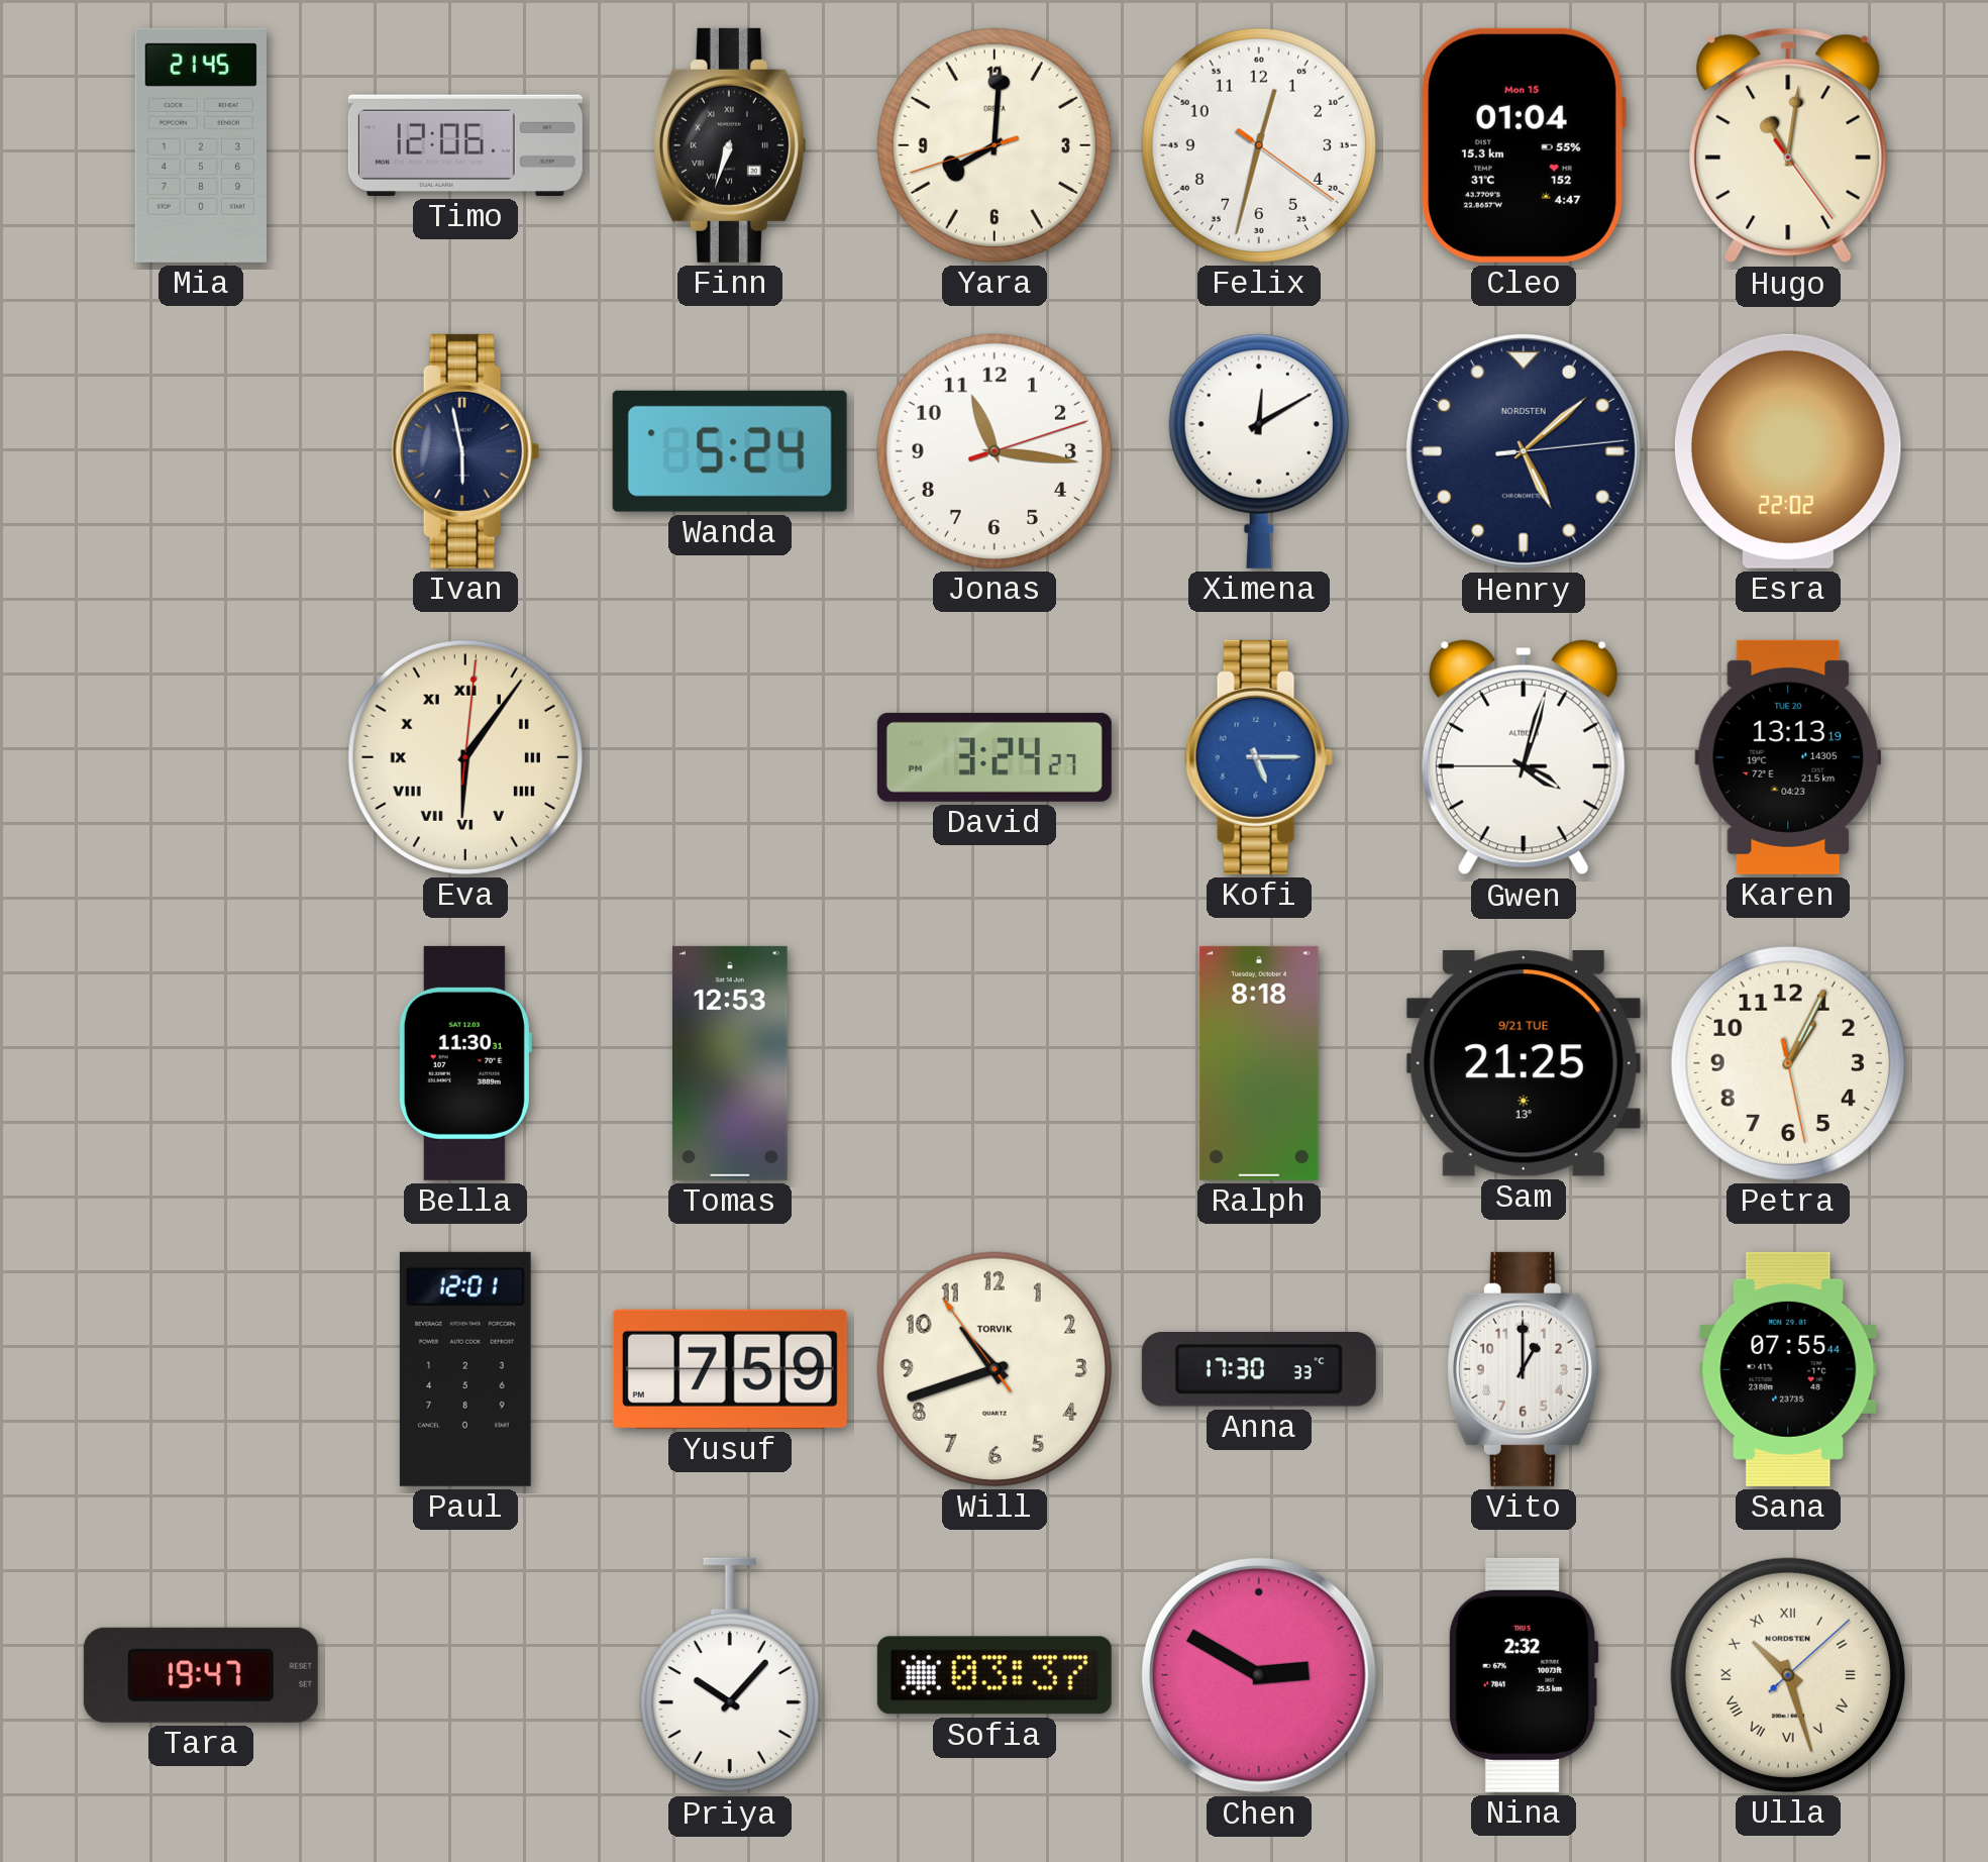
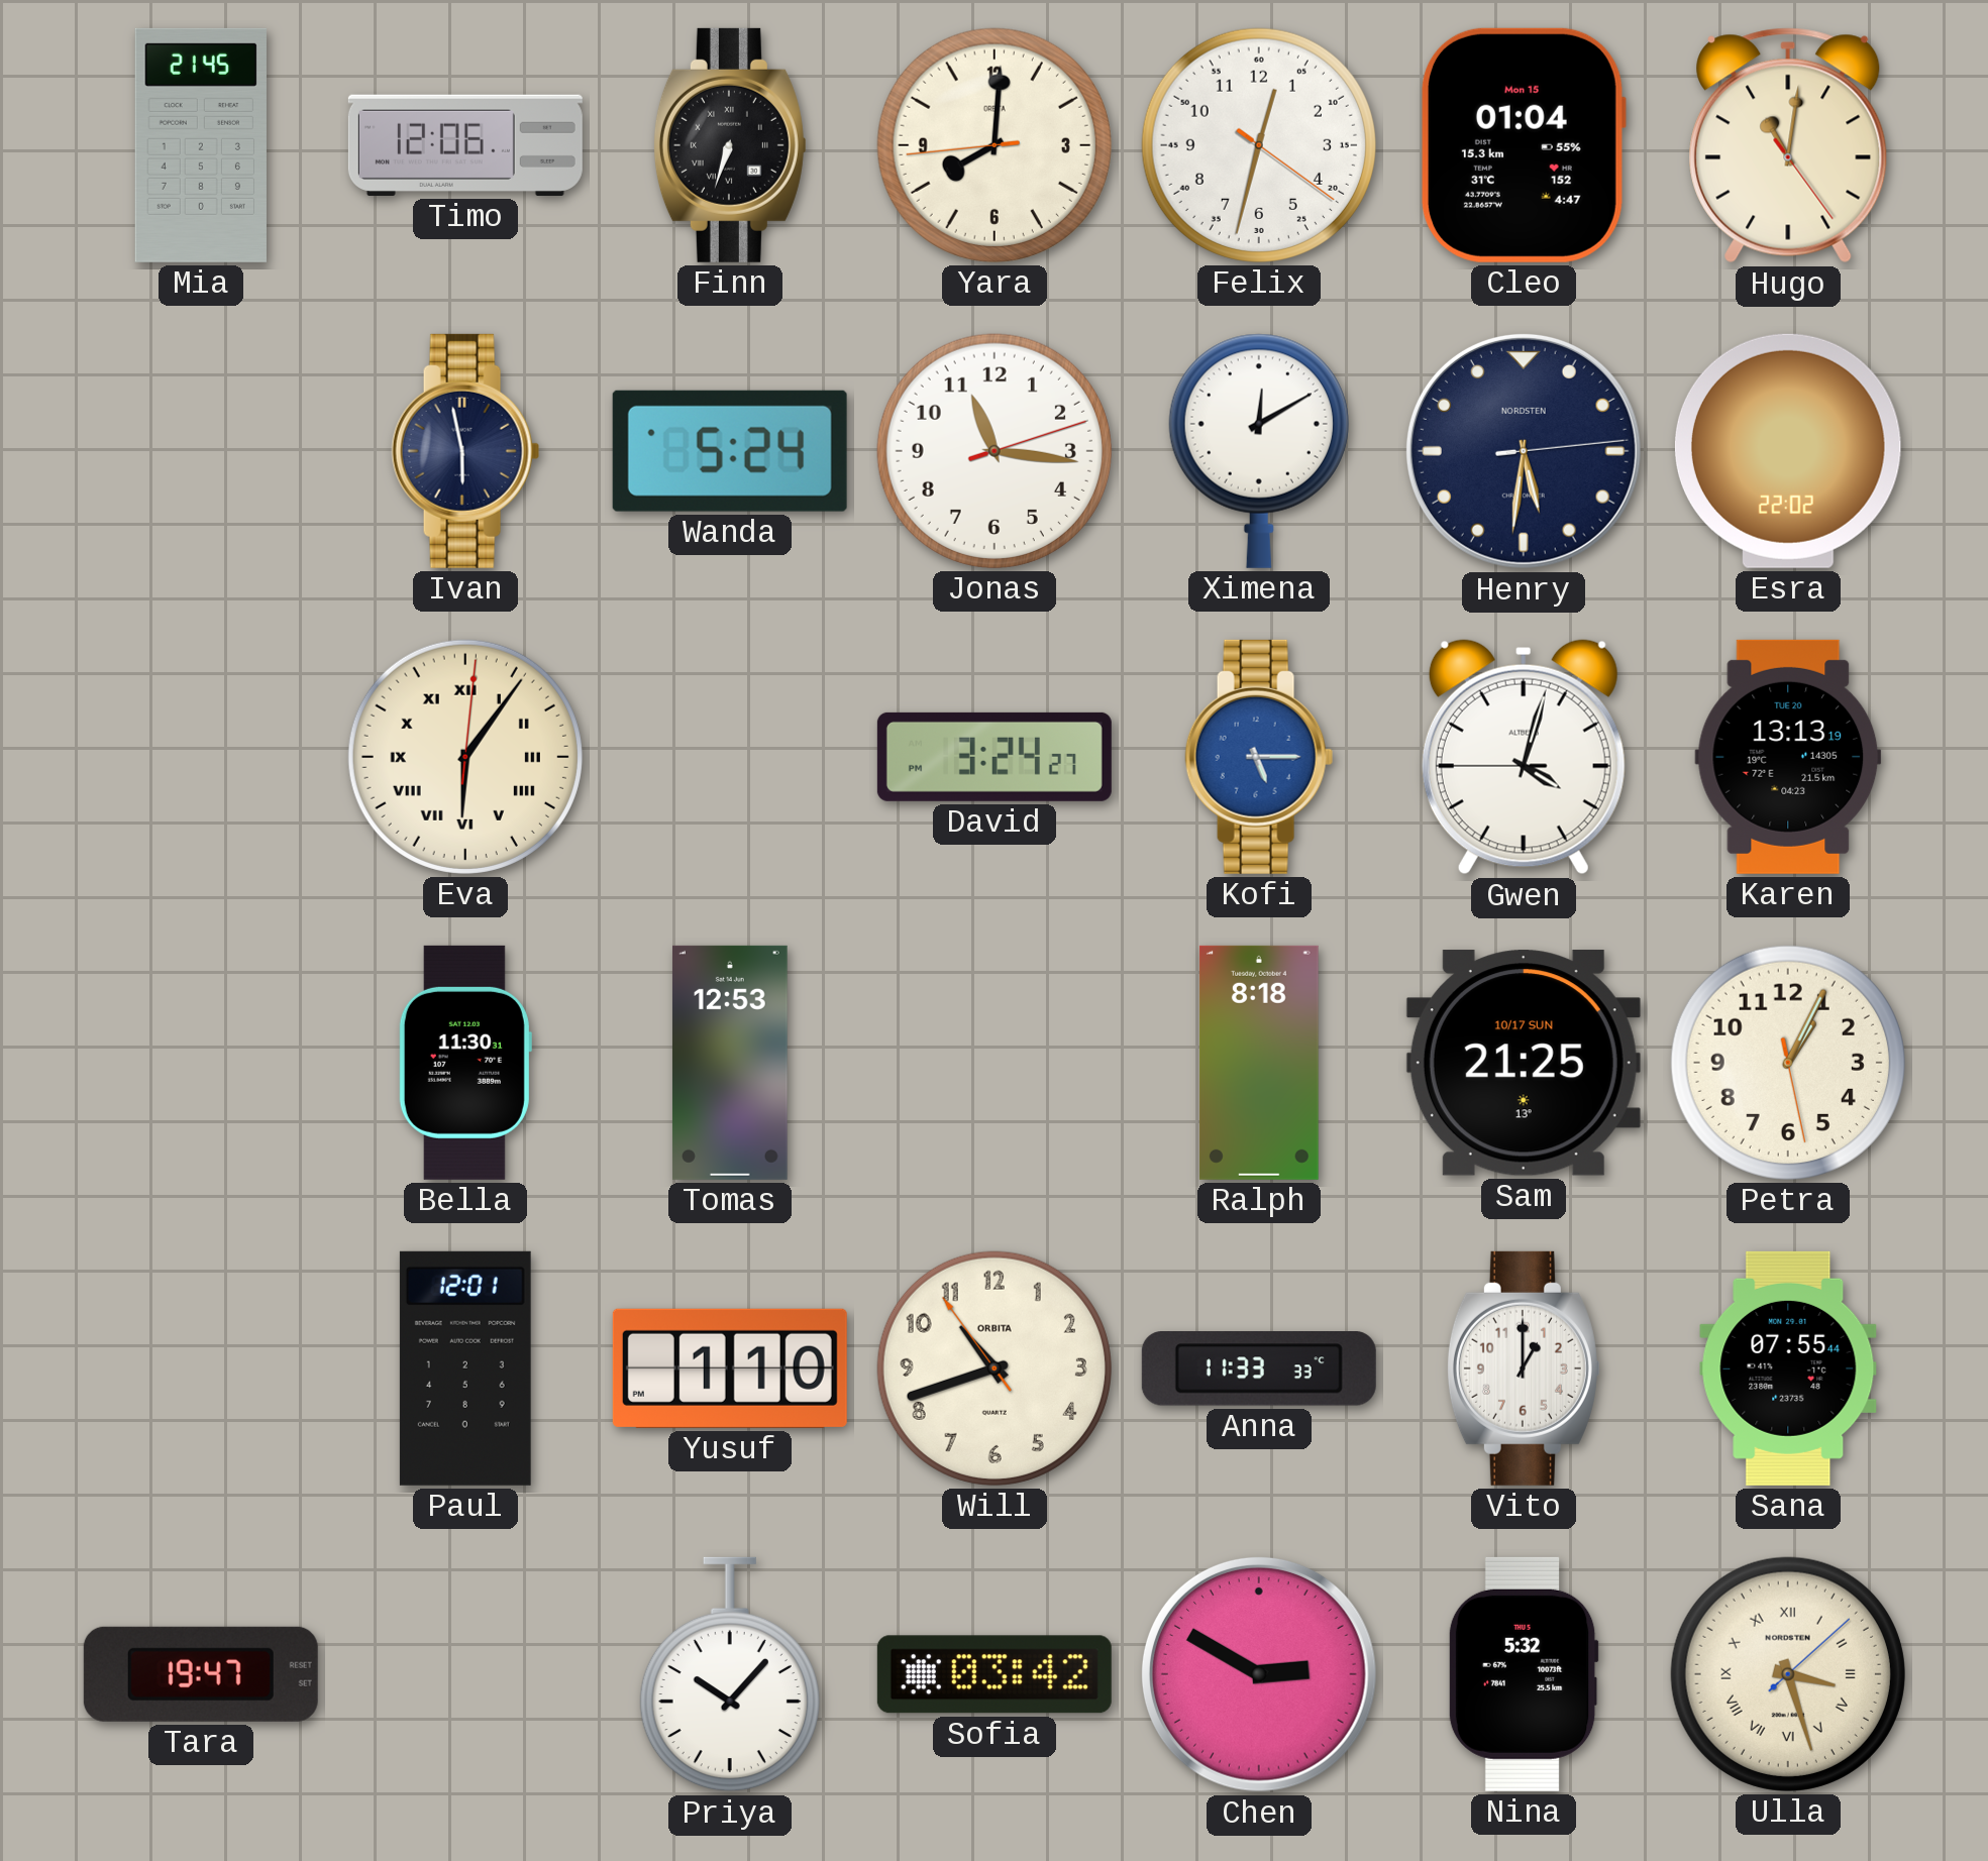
Yara: 8:00:42 -> 8:00:44 (995, 145)
Henry: 5:08 -> 5:31 (1524, 451)
Sam date: 9/21 TUE -> 10/17 SUN (1524, 1063)
Yusuf: 7:59 -> 1:10 (730, 1369)
Will brand: TORVIK -> ORBITA (995, 1369)
Anna: 17:30 -> 11:33 (1259, 1370)
Sofia: 03:37 -> 03:42 (995, 1674)
Nina: 2:32 -> 5:32 (1524, 1674)
Ulla: 10:27 -> 3:27 (1788, 1674)
